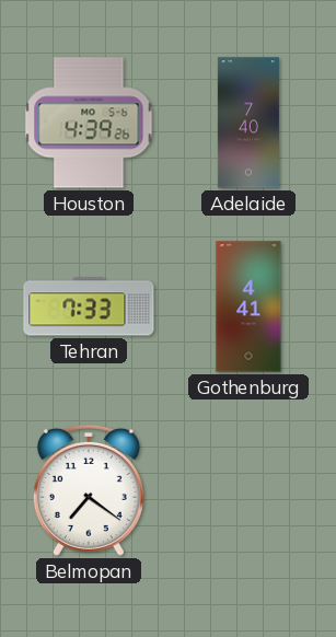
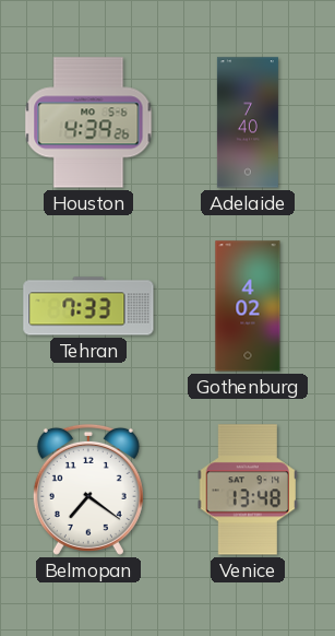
Gothenburg: 4:41 -> 4:02 (248, 306)
Venice: none -> 13:48 (247, 490)
